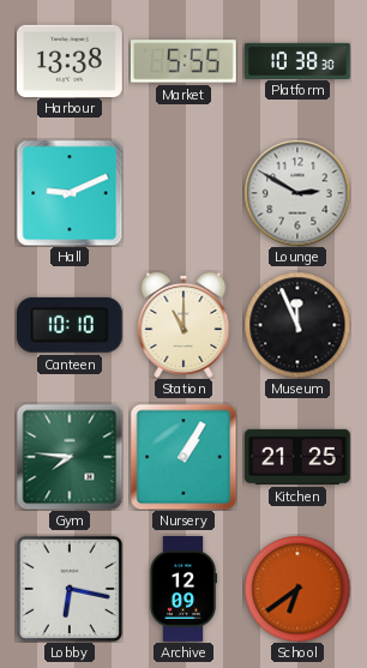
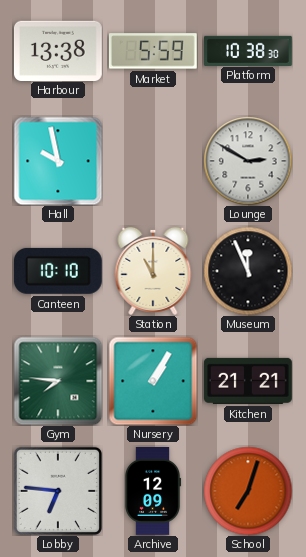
Market: 5:55 -> 5:59 (153, 51)
Hall: 9:11 -> 9:58 (58, 161)
Kitchen: 21:25 -> 21:21 (248, 381)
Lobby: 6:17 -> 6:46 (58, 491)
School: 6:39 -> 7:03 (248, 491)
